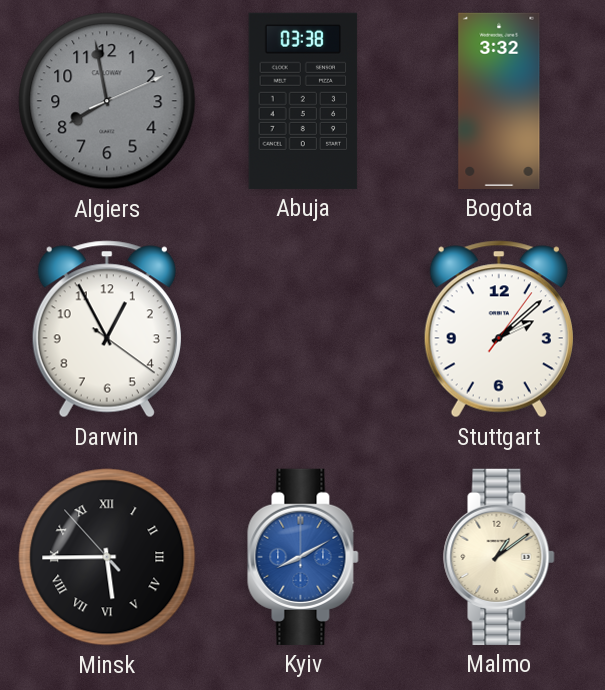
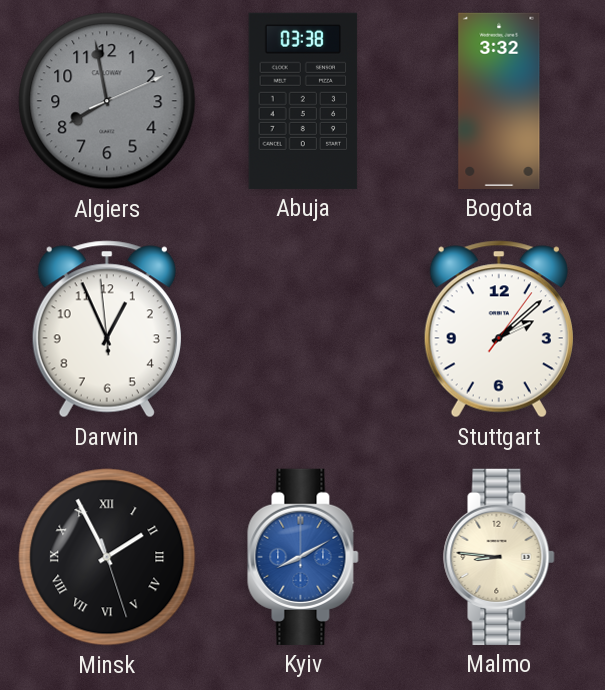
Darwin: 12:55:21 -> 12:55:59 (107, 329)
Minsk: 5:44 -> 1:55 (107, 557)
Malmo: 1:09 -> 8:46 (499, 557)
